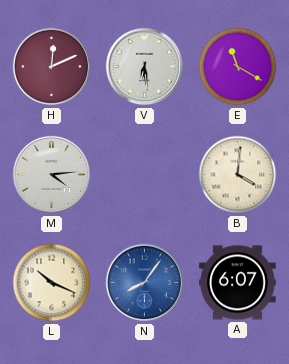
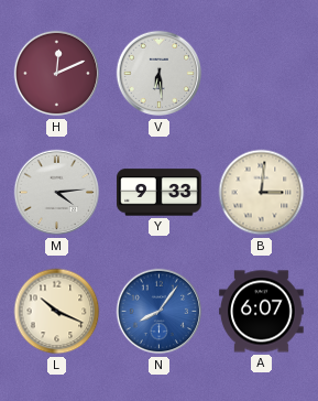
E: 11:20 -> none (238, 67)
Y: none -> 9:33 (160, 193)
B: 4:01 -> 3:01 (262, 193)
